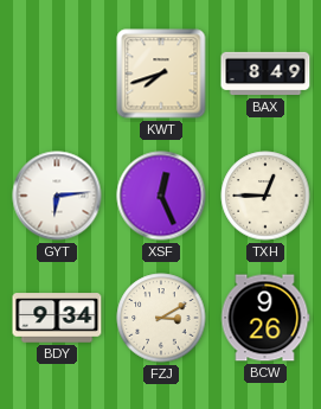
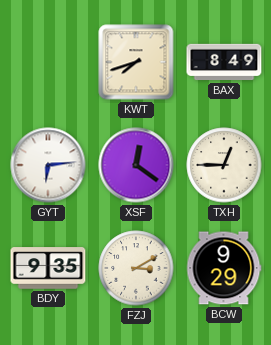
XSF: 12:26 -> 12:21 (136, 165)
BDY: 9:34 -> 9:35 (48, 268)
BCW: 9:26 -> 9:29 (224, 268)
